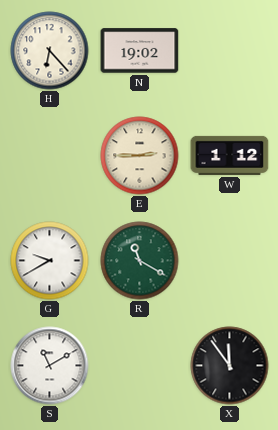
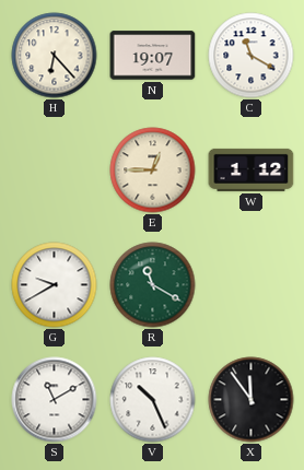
N: 19:02 -> 19:07 (153, 56)
C: none -> 11:20 (252, 56)
E: 2:45 -> 12:45 (153, 171)
V: none -> 10:26 (153, 400)
